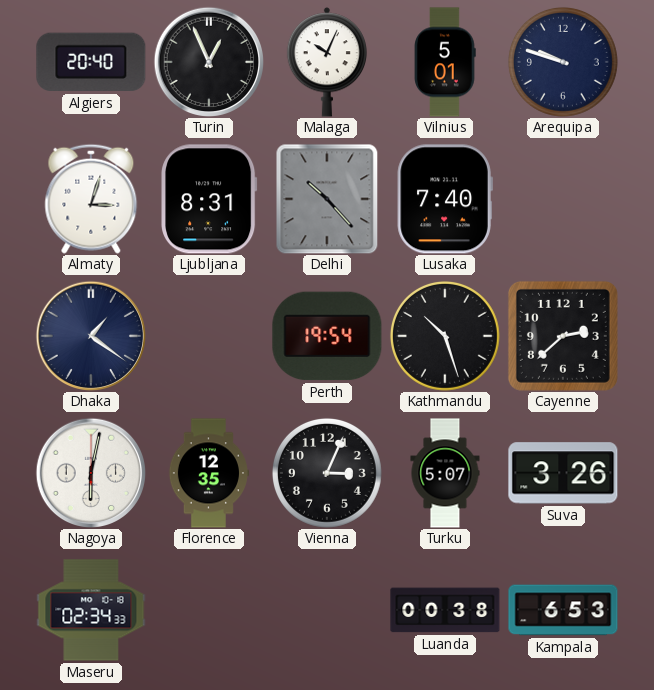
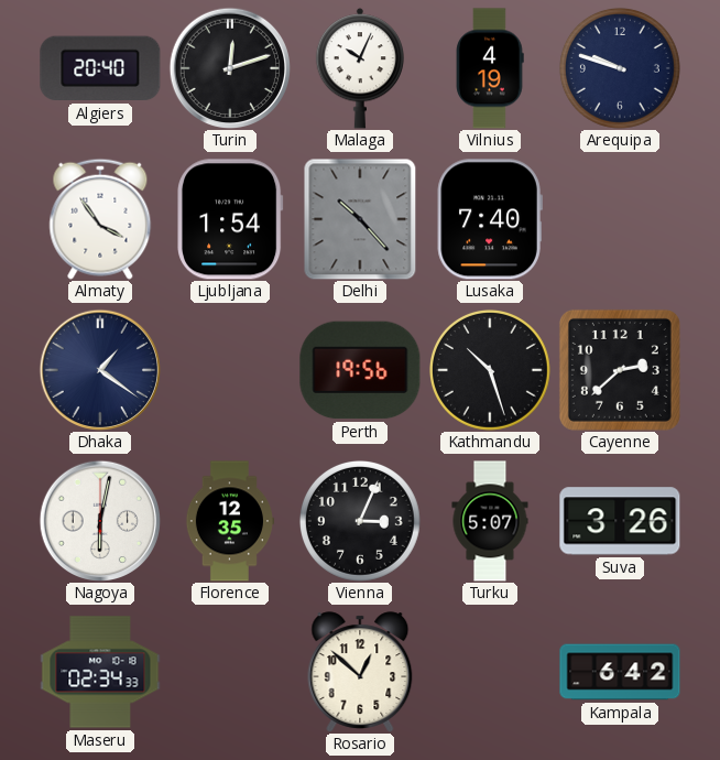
Turin: 12:56 -> 12:12 (229, 67)
Vilnius: 5:01 -> 4:19 (490, 68)
Almaty: 3:03 -> 3:54 (100, 219)
Ljubljana: 8:31 -> 1:54 (230, 219)
Perth: 19:54 -> 19:56 (360, 370)
Rosario: none -> 12:52 (360, 672)
Luanda: 00:38 -> none (445, 610)
Kampala: 6:53 -> 6:42 (620, 672)
